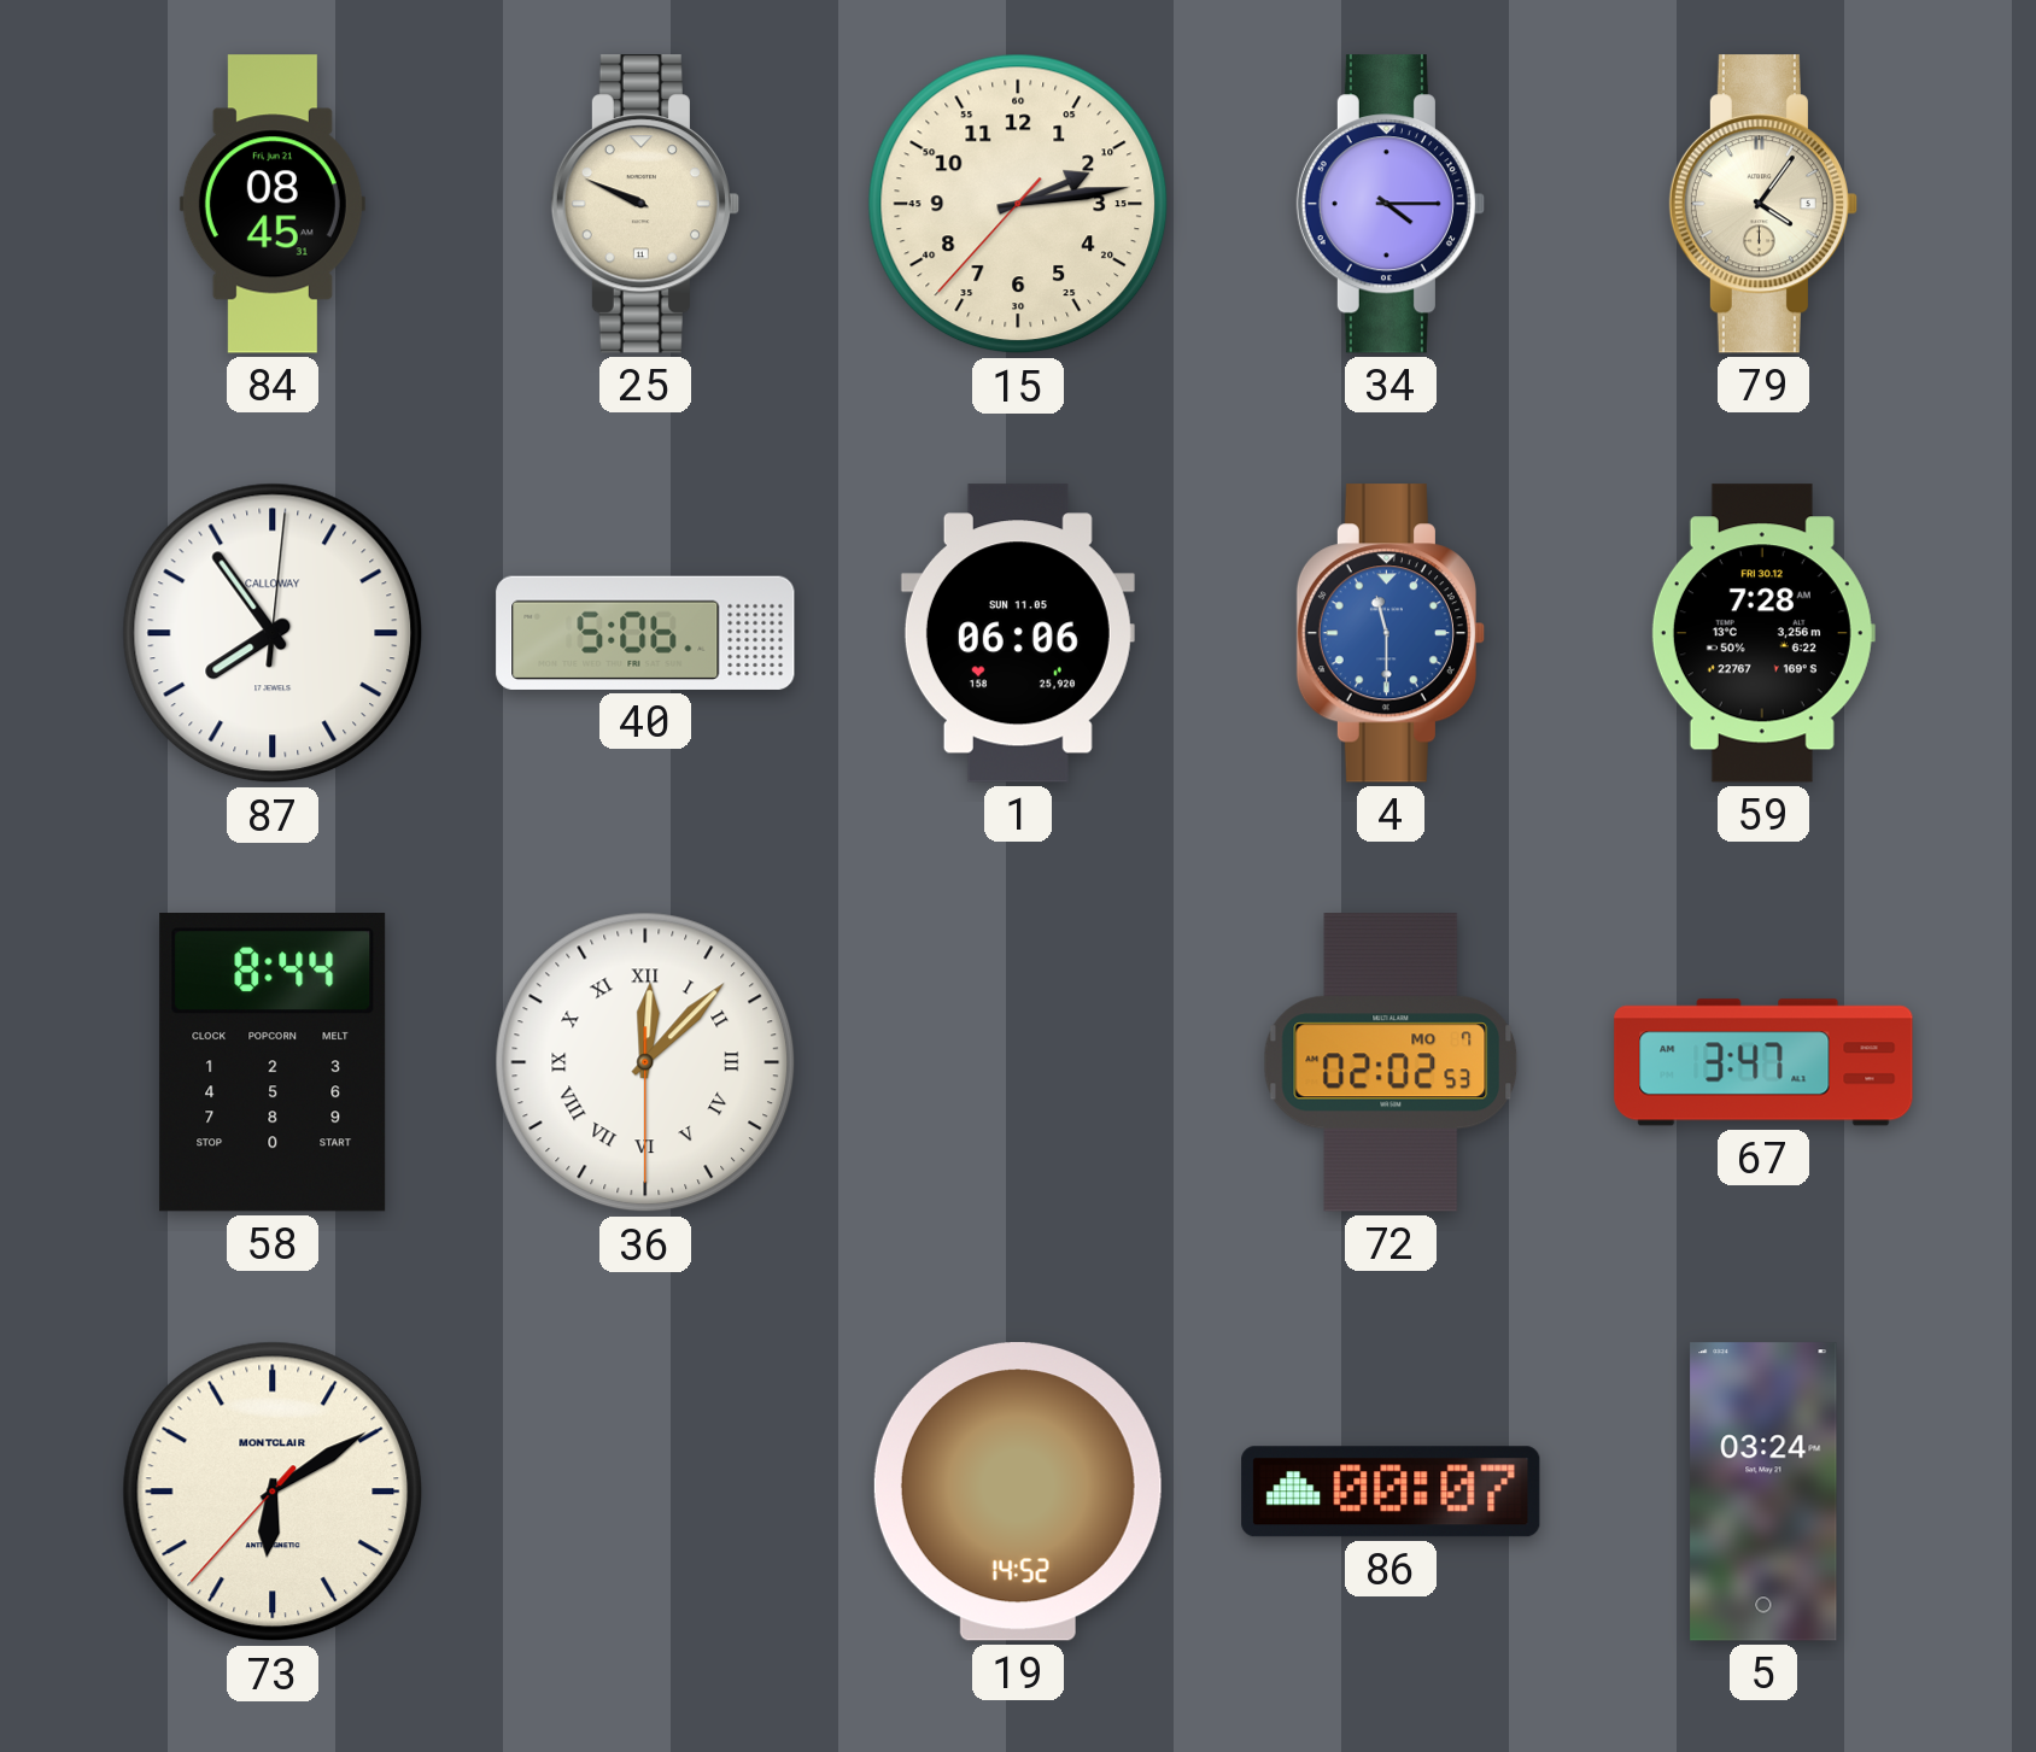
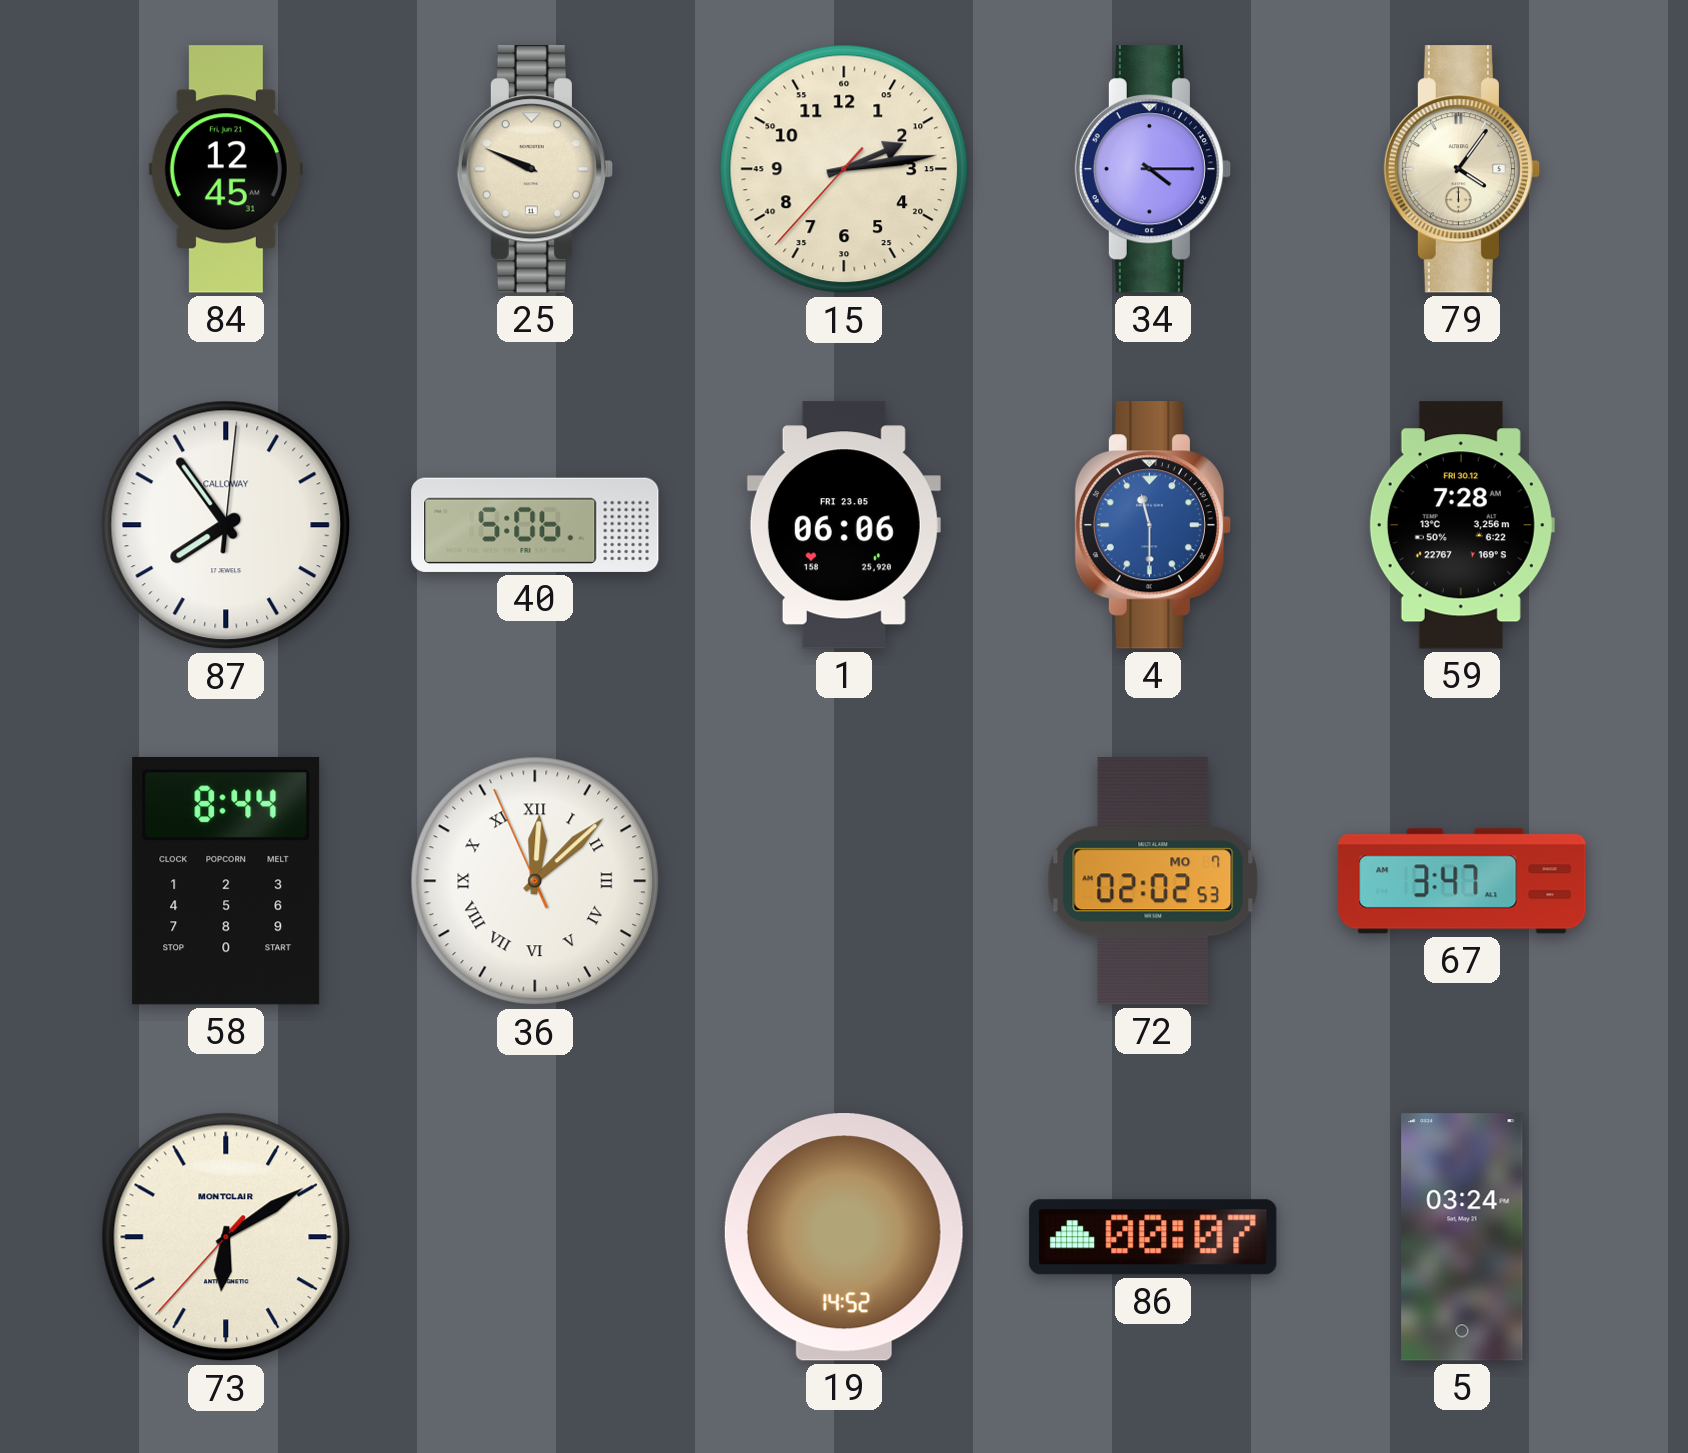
84: 08:45 -> 12:45 (226, 169)
1 date: SUN 11.05 -> FRI 23.05 (844, 525)
36: 12:07:30 -> 12:07:56 (535, 881)
